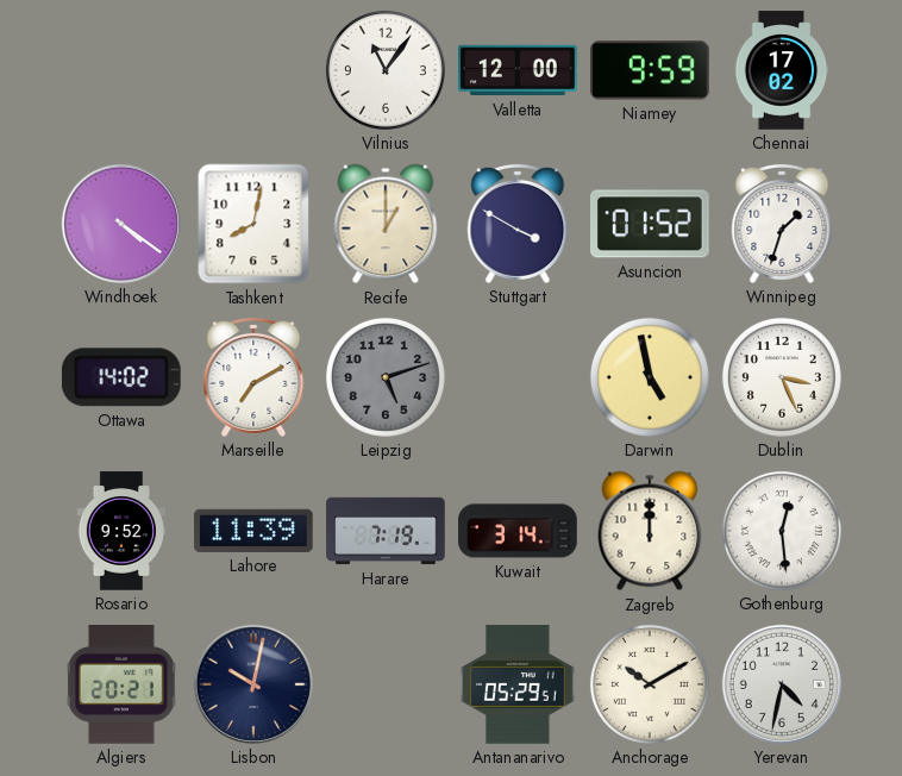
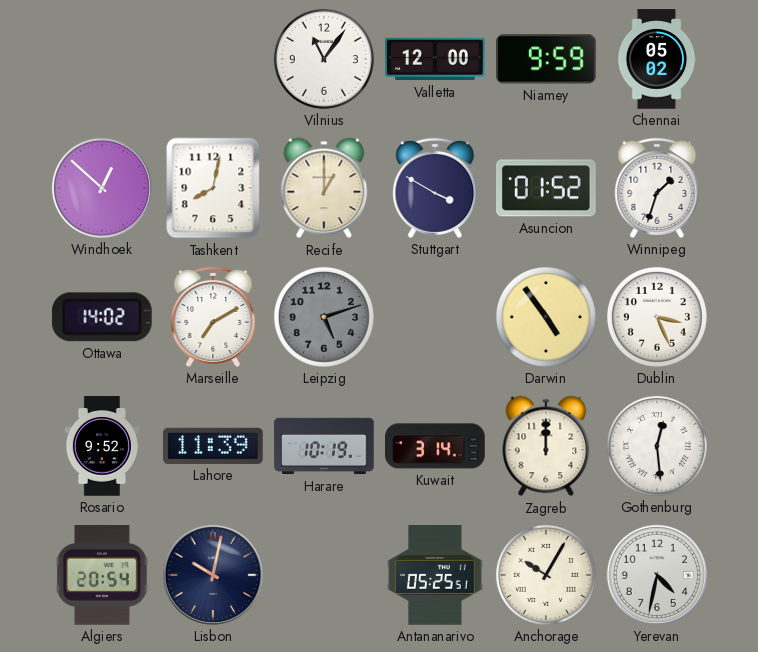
Chennai: 17:02 -> 05:02 (657, 59)
Windhoek: 4:21 -> 12:52 (102, 188)
Darwin: 4:58 -> 4:54 (546, 317)
Harare: 7:19 -> 10:19 (324, 446)
Algiers: 20:21 -> 20:54 (102, 576)
Antananarivo: 05:29 -> 05:25 (435, 575)
Anchorage: 10:10 -> 10:05 (546, 575)
